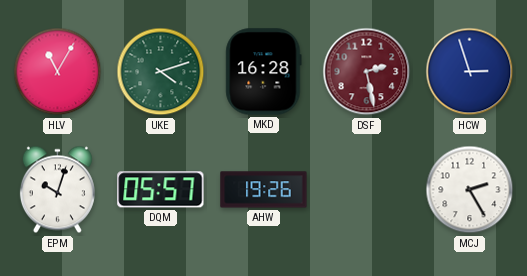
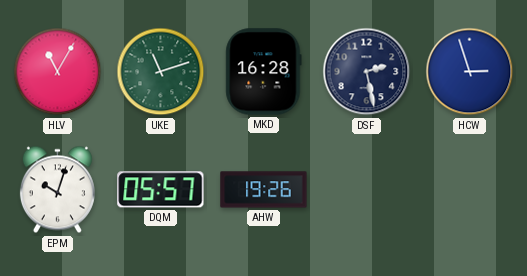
UKE: 4:12 -> 11:12 (161, 72)
DSF dial: burgundy -> navy (367, 72)
MCJ: 2:25 -> none (470, 190)
